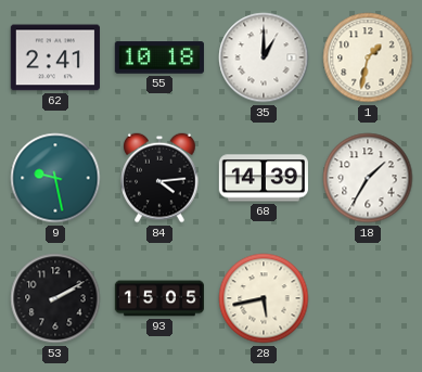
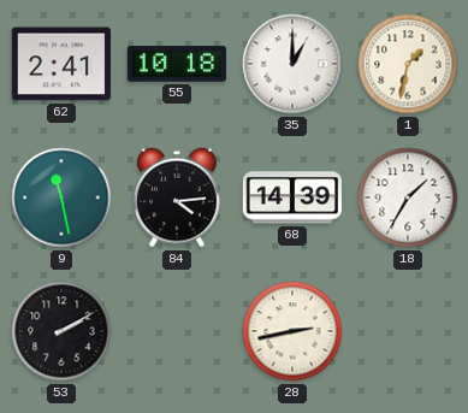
9: 9:28 -> 11:28 (61, 197)
93: 15:05 -> none (158, 298)
28: 5:43 -> 2:43 (292, 331)
